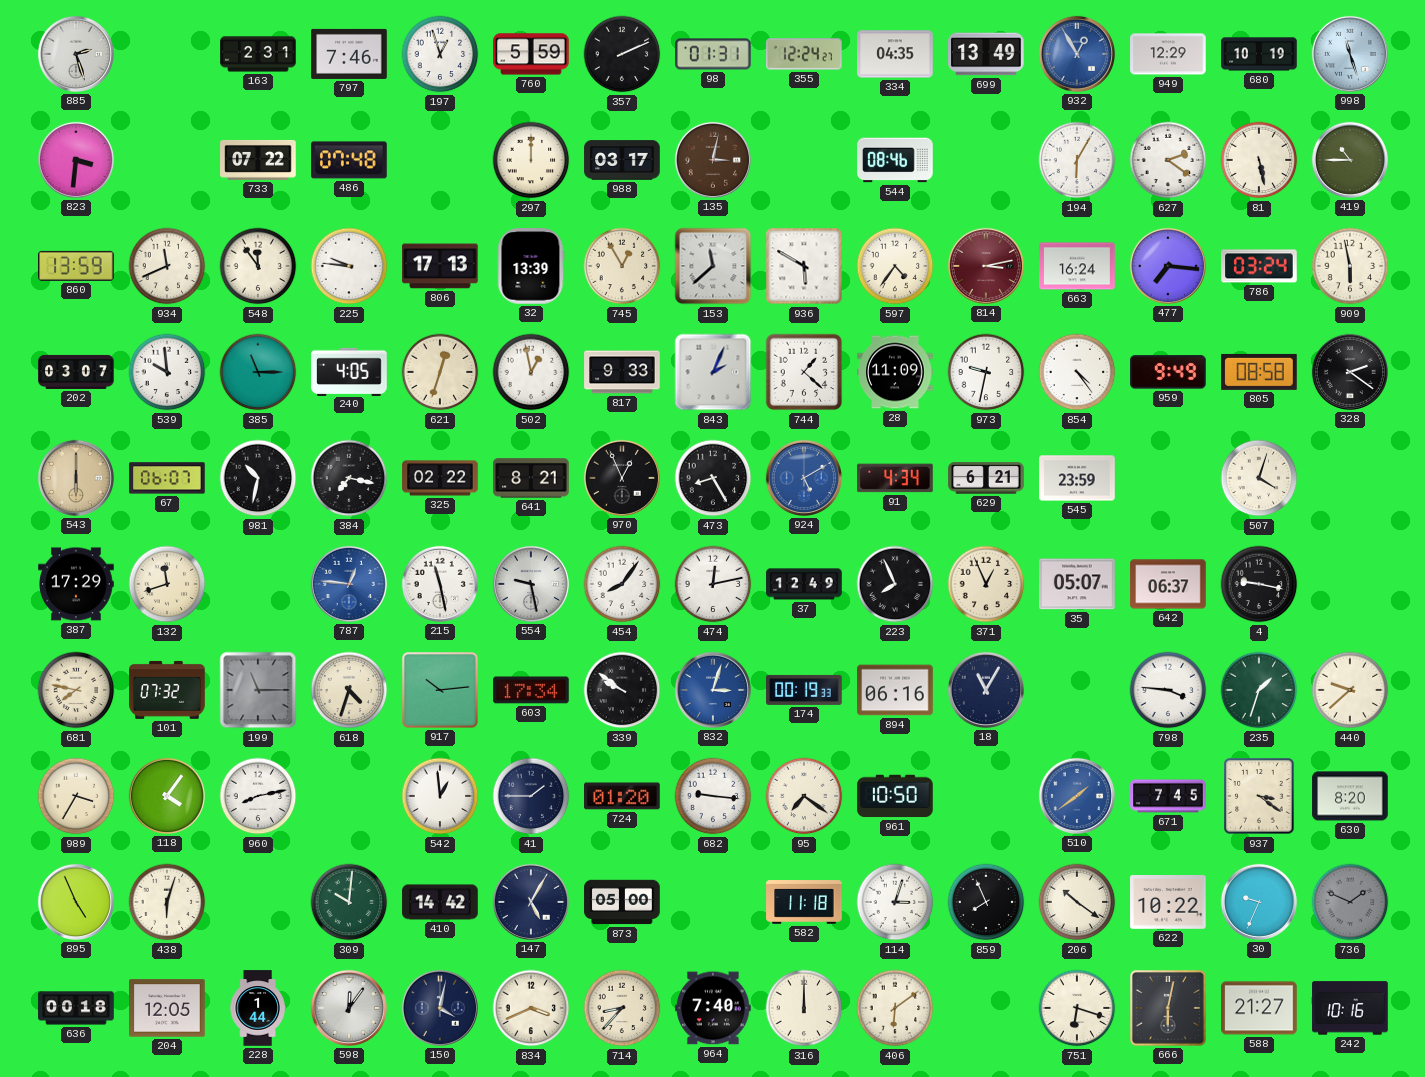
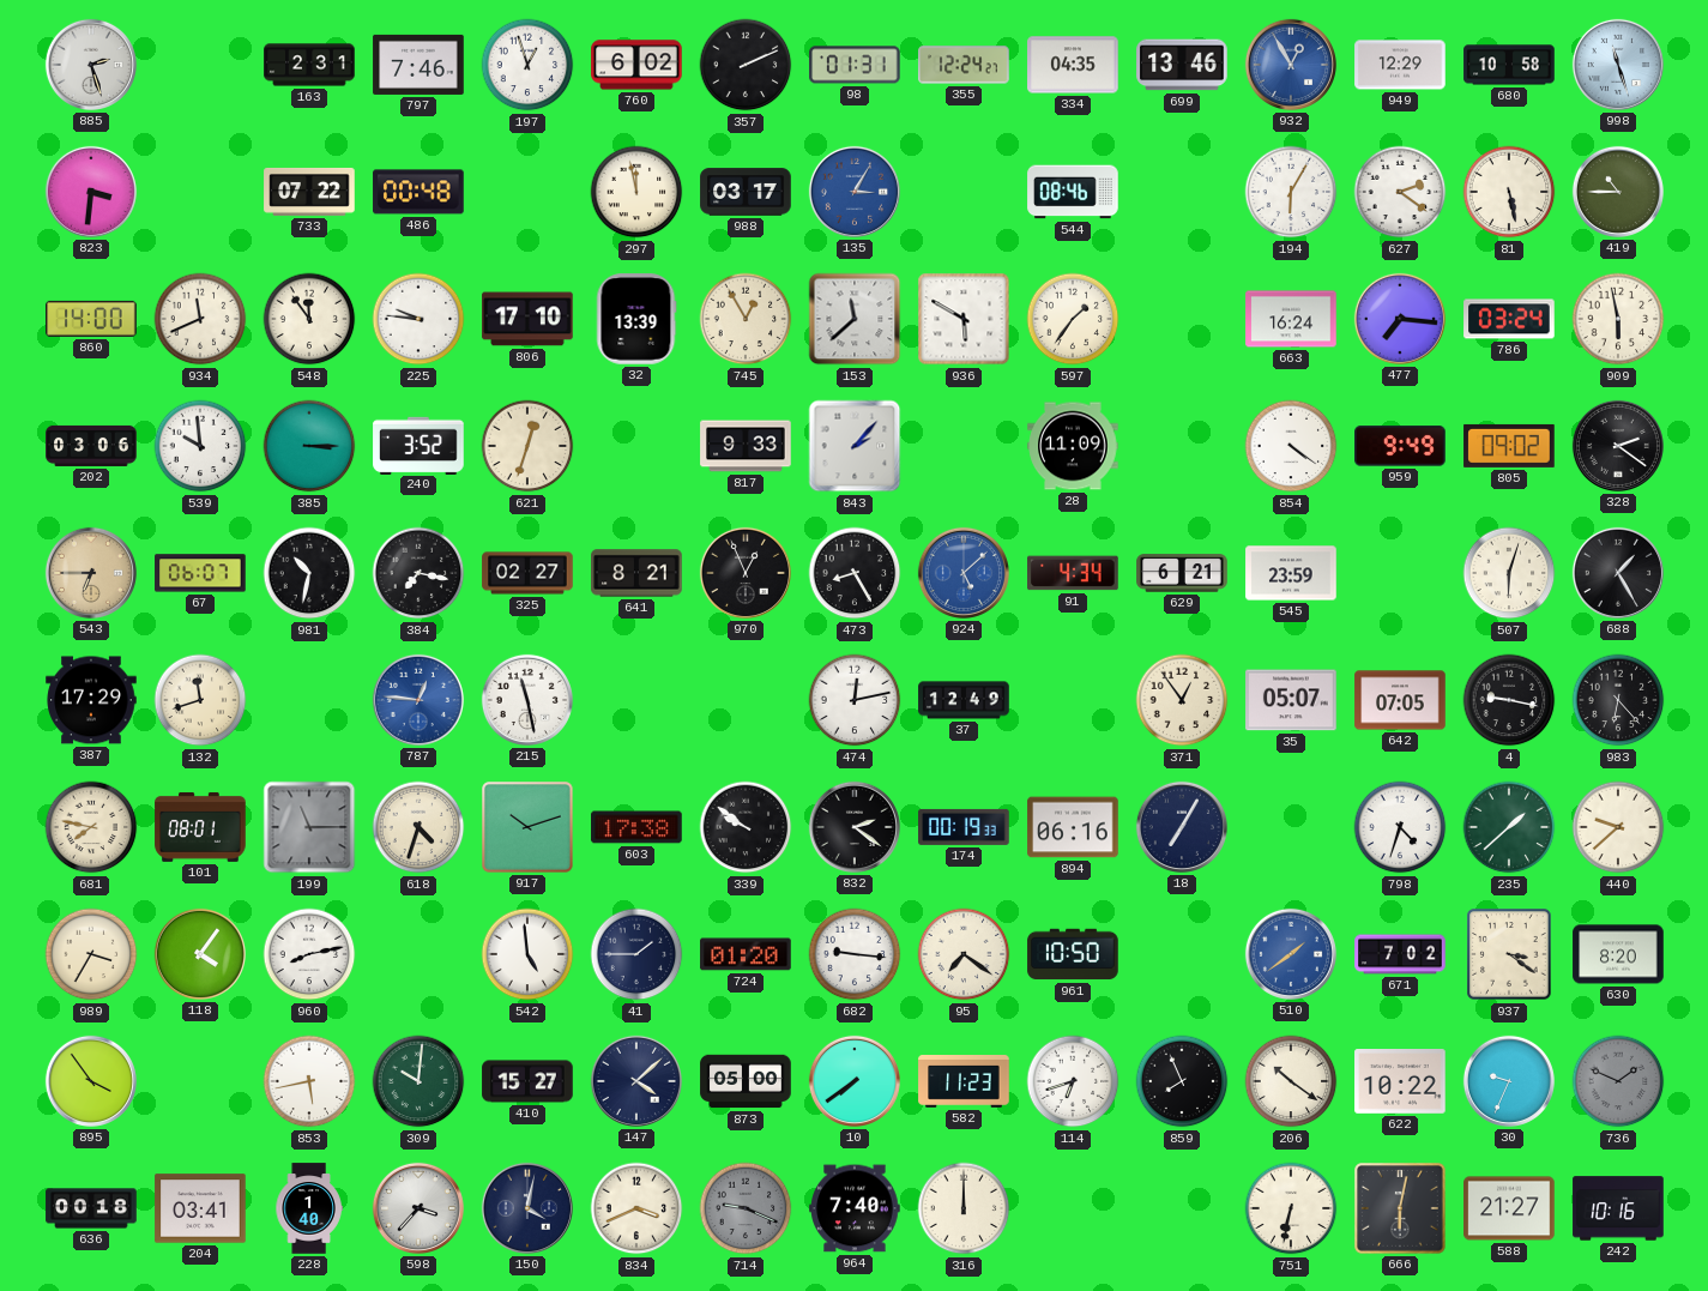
760: 5:59 -> 6:02 (636, 65)
699: 13:49 -> 13:46 (1182, 65)
680: 10:19 -> 10:58 (1509, 65)
486: 07:48 -> 00:48 (418, 192)
297: 12:00 -> 11:58 (636, 192)
135: 3:02 -> 3:05 (855, 192)
135 dial: brown -> blue (855, 192)
860: 13:59 -> 14:00 (91, 319)
806: 17:13 -> 17:10 (527, 319)
597: 4:36 -> 1:36 (1073, 319)
814: 3:13 -> none (986, 266)
202: 03:07 -> 03:06 (91, 446)
385: 11:15 -> 3:15 (309, 446)
240: 4:05 -> 3:52 (418, 445)
502: 12:58 -> none (531, 372)
843: 2:04 -> 2:07 (855, 446)
744: 1:22 -> none (804, 372)
973: 9:32 -> none (986, 372)
854: 4:24 -> 4:21 (1291, 446)
805: 08:58 -> 09:02 (1509, 446)
543: 6:00 -> 6:45 (91, 573)
325: 02:22 -> 02:27 (527, 573)
924: 5:10 -> 5:08 (964, 573)
507: 4:03 -> 6:03 (1509, 573)
688: none -> 1:25 (1618, 573)
554: 9:28 -> none (531, 584)
454: 8:06 -> none (622, 584)
223: 7:56 -> none (895, 584)
371: 12:56 -> 12:54 (1182, 700)
642: 06:37 -> 07:05 (1400, 700)
983: none -> 6:23 (1618, 700)
101: 07:32 -> 08:01 (200, 827)
917: 10:14 -> 10:12 (527, 827)
603: 17:34 -> 17:38 (636, 827)
832: 3:03 -> 2:21 (855, 827)
832 dial: blue -> black (855, 827)
18: 11:05 -> 7:05 (1182, 827)
798: 3:46 -> 4:33 (1400, 827)
235: 1:33 -> 1:38 (1509, 827)
542: 12:59 -> 4:59 (527, 954)
671: 7:45 -> 7:02 (1400, 954)
895: 4:56 -> 3:54 (91, 1081)
438: 6:03 -> none (167, 902)
853: none -> 5:43 (309, 1081)
410: 14:42 -> 15:27 (527, 1081)
147: 5:05 -> 4:08 (636, 1081)
10: none -> 7:39 (855, 1081)
582: 11:18 -> 11:23 (964, 1082)
114: 3:03 -> 6:42 (1073, 1081)
204: 12:05 -> 03:41 (200, 1208)
228: 1:44 -> 1:40 (309, 1208)
598: 12:06 -> 3:37 (418, 1208)
714: 8:37 -> 9:19 (746, 1208)
714 dial: cream -> grey (746, 1208)
406: 6:09 -> none (895, 1008)
751: 6:18 -> 6:32 (1291, 1208)
